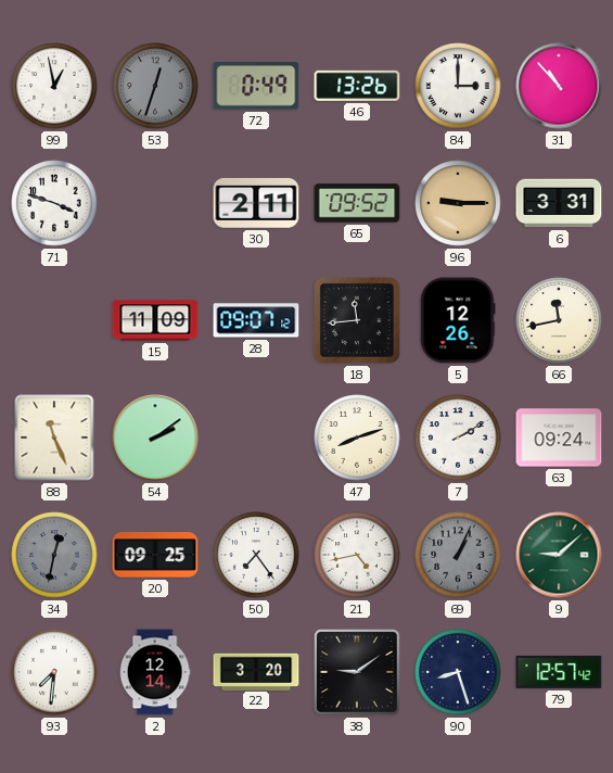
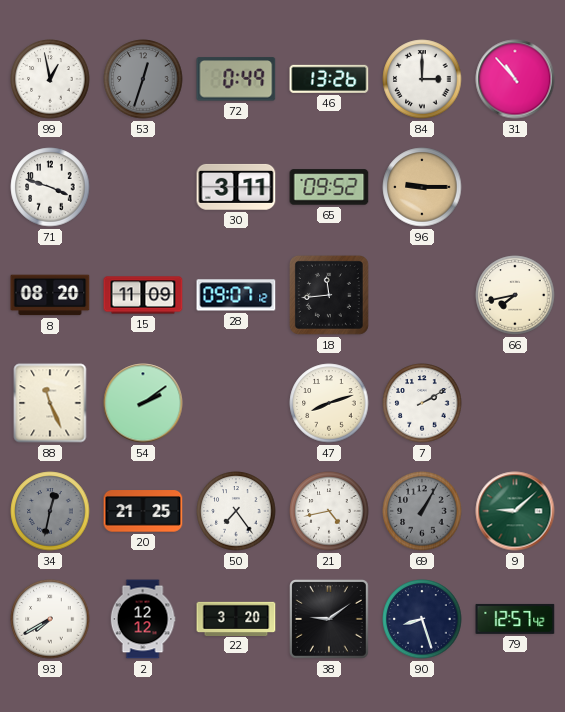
30: 2:11 -> 3:11 (236, 187)
6: 3:31 -> none (559, 203)
8: none -> 08:20 (50, 295)
5: 12:26 -> none (458, 320)
66: 11:43 -> 7:43 (515, 295)
63: 09:24 -> none (559, 438)
20: 09:25 -> 21:25 (143, 511)
69: 1:04 -> 1:05 (422, 511)
93: 7:31 -> 7:40 (50, 619)
2: 12:14 -> 12:12 (143, 619)
